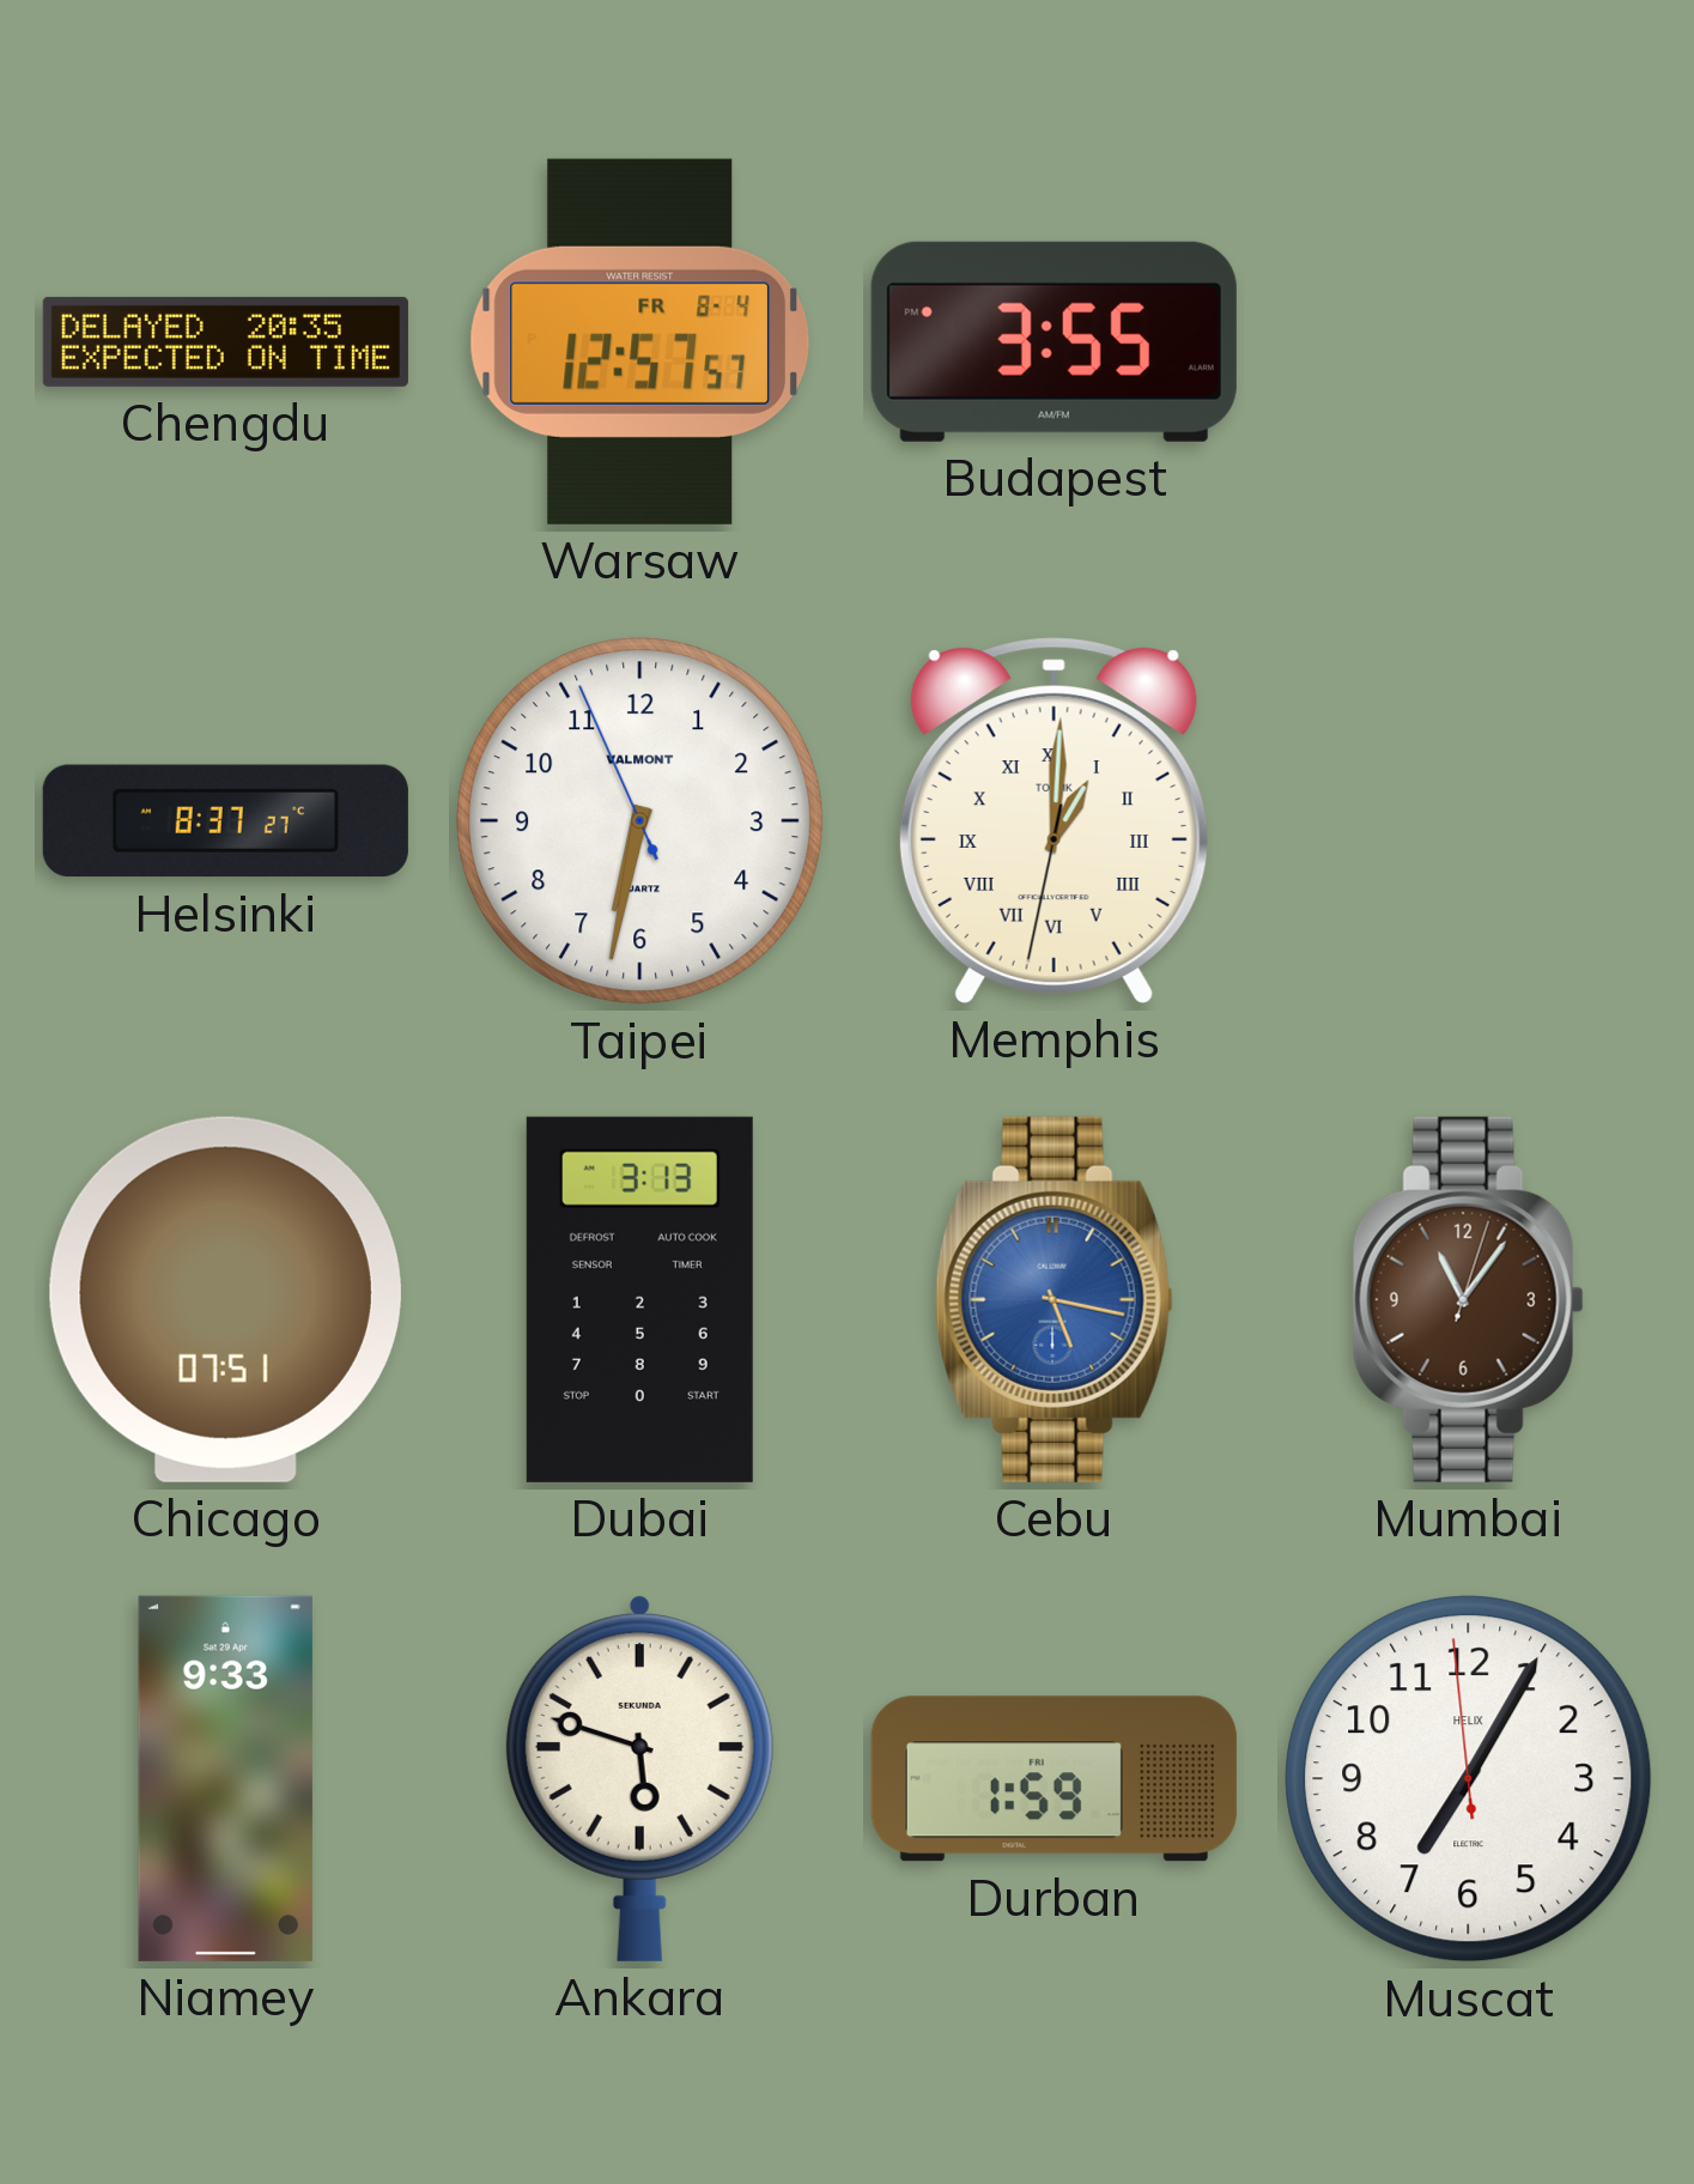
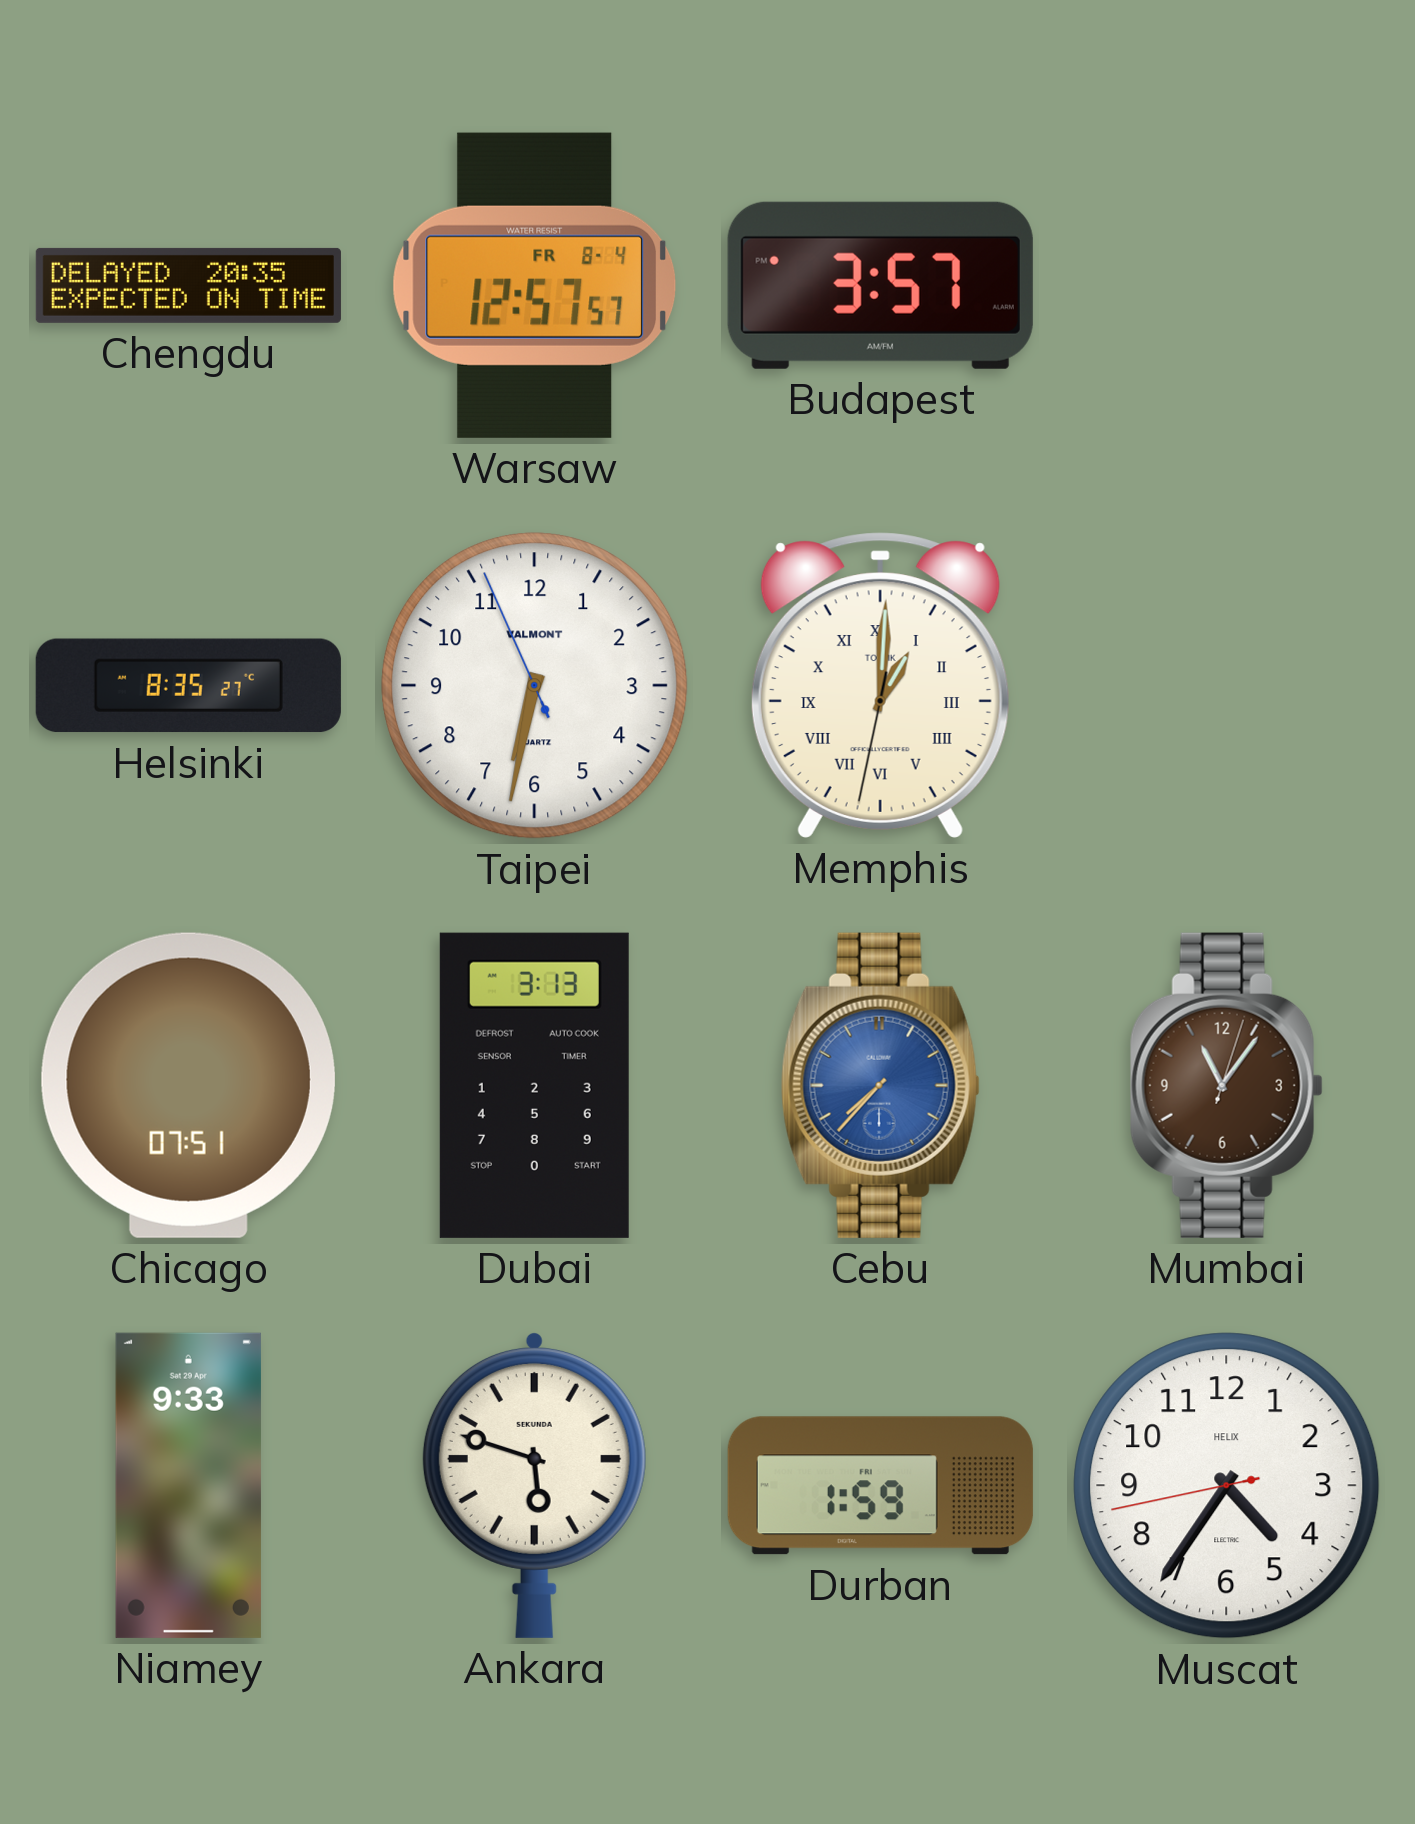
Budapest: 3:55 -> 3:57 (880, 285)
Helsinki: 8:37 -> 8:35 (188, 686)
Cebu: 5:17 -> 7:37 (880, 1085)
Muscat: 7:04 -> 4:35 (1227, 1486)
